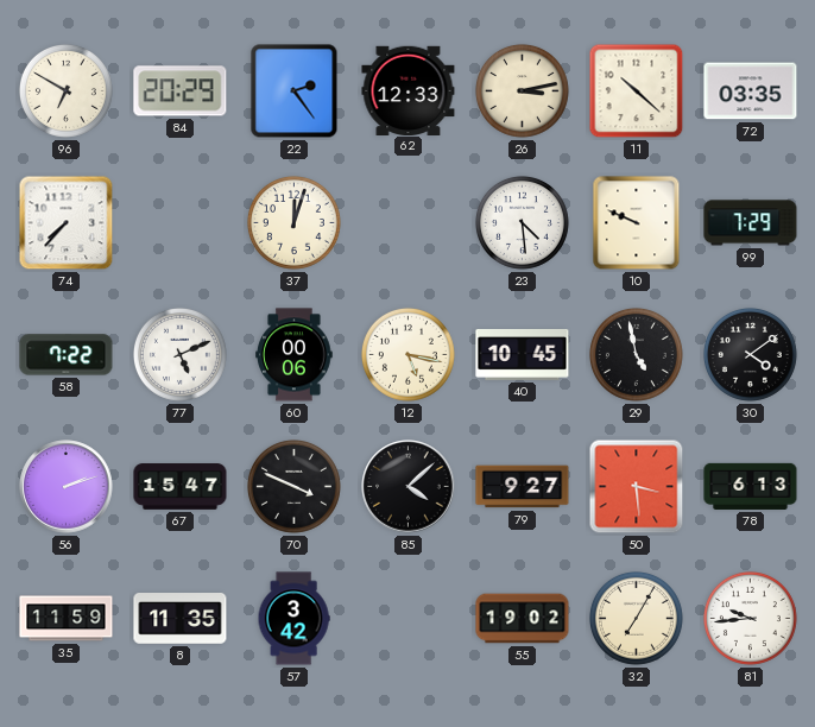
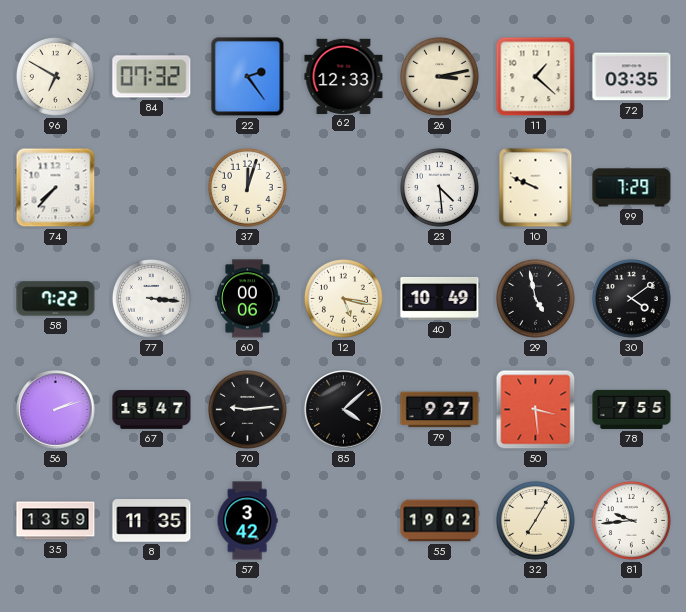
84: 20:29 -> 07:32 (152, 77)
11: 10:22 -> 1:22 (536, 77)
77: 5:11 -> 3:16 (151, 298)
40: 10:45 -> 10:49 (440, 299)
70: 3:49 -> 9:14 (247, 409)
78: 6:13 -> 7:55 (632, 409)
35: 11:59 -> 13:59 (56, 521)
